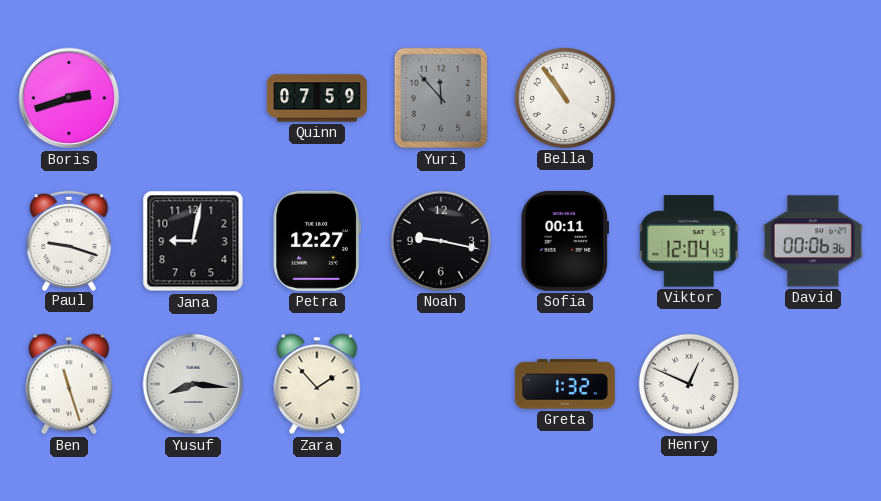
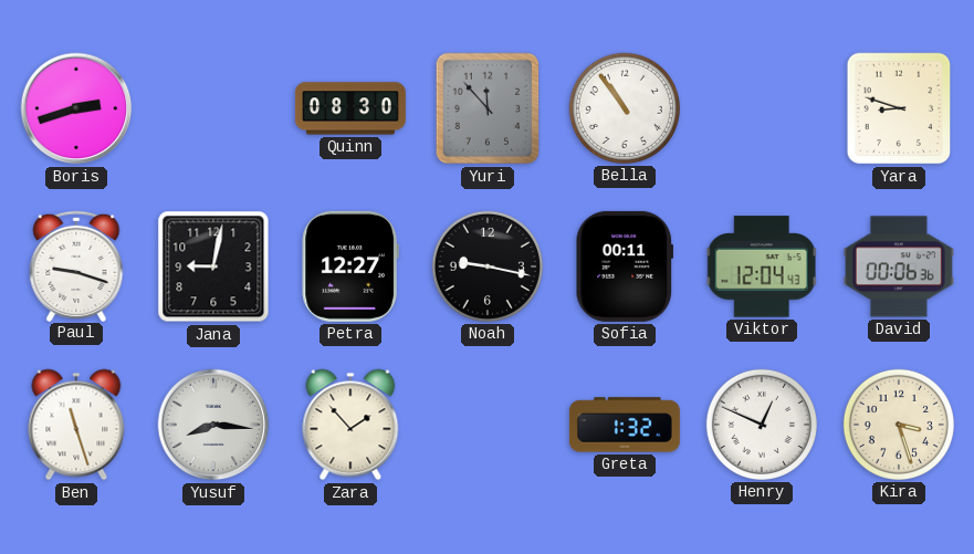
Quinn: 07:59 -> 08:30 (350, 108)
Yara: none -> 8:48 (899, 108)
Kira: none -> 3:27 (899, 425)
